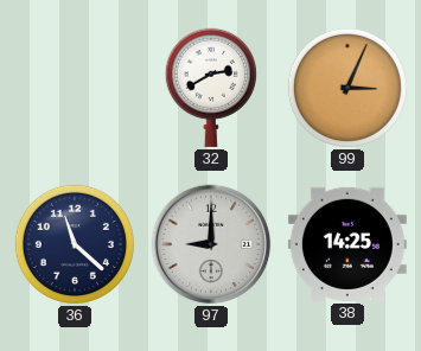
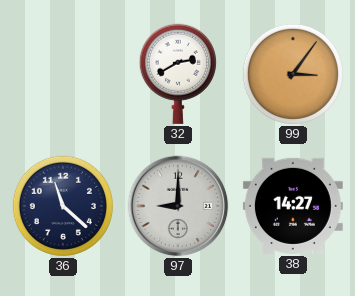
99: 3:04 -> 3:06 (293, 74)
38: 14:25 -> 14:27 (293, 206)
